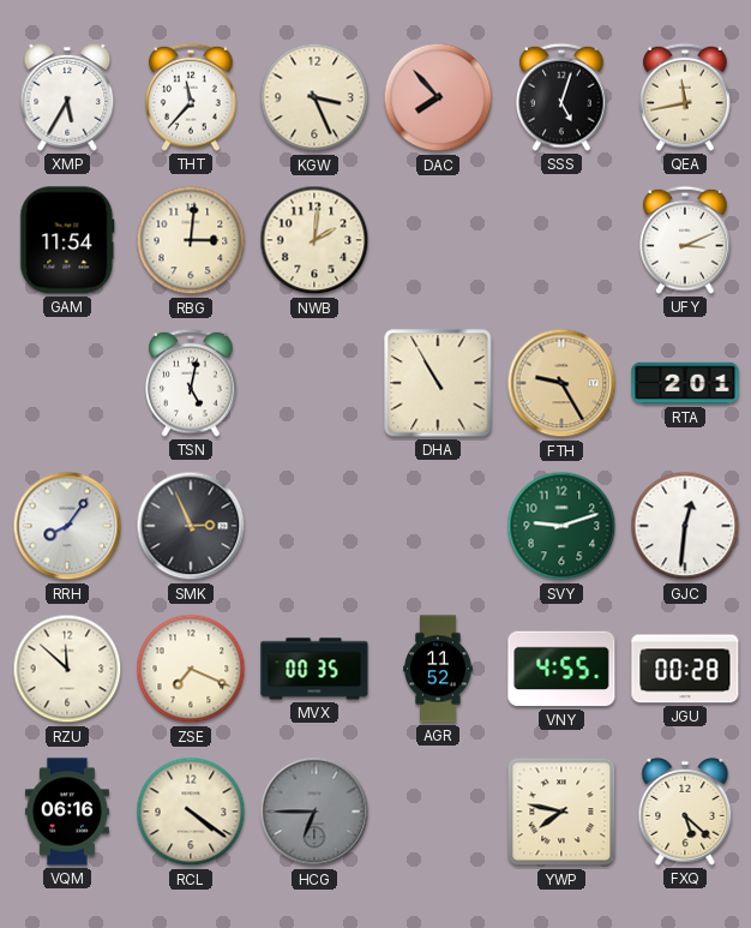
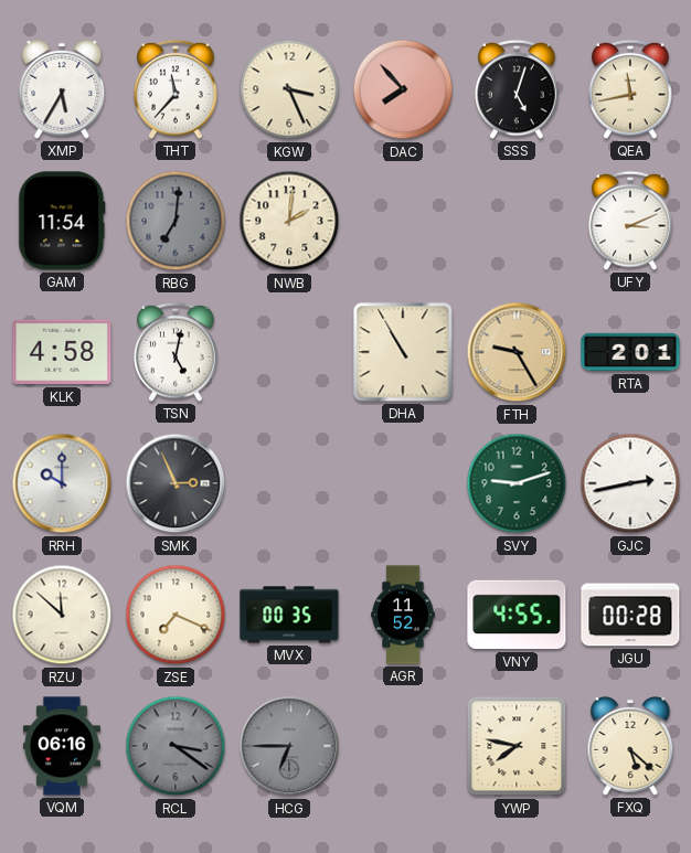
RBG: 3:01 -> 7:01 (176, 221)
RBG dial: cream -> grey (176, 221)
KLK: none -> 4:58 (62, 352)
RRH: 8:06 -> 10:00 (62, 483)
GJC: 12:31 -> 2:43 (630, 483)
RCL: 4:21 -> 3:21 (176, 746)
RCL dial: cream -> grey (176, 746)
